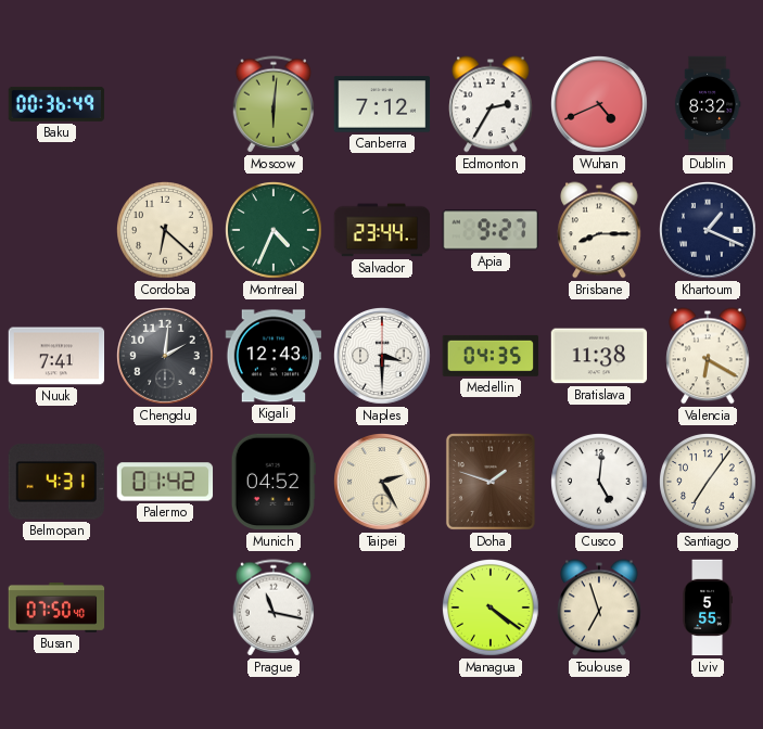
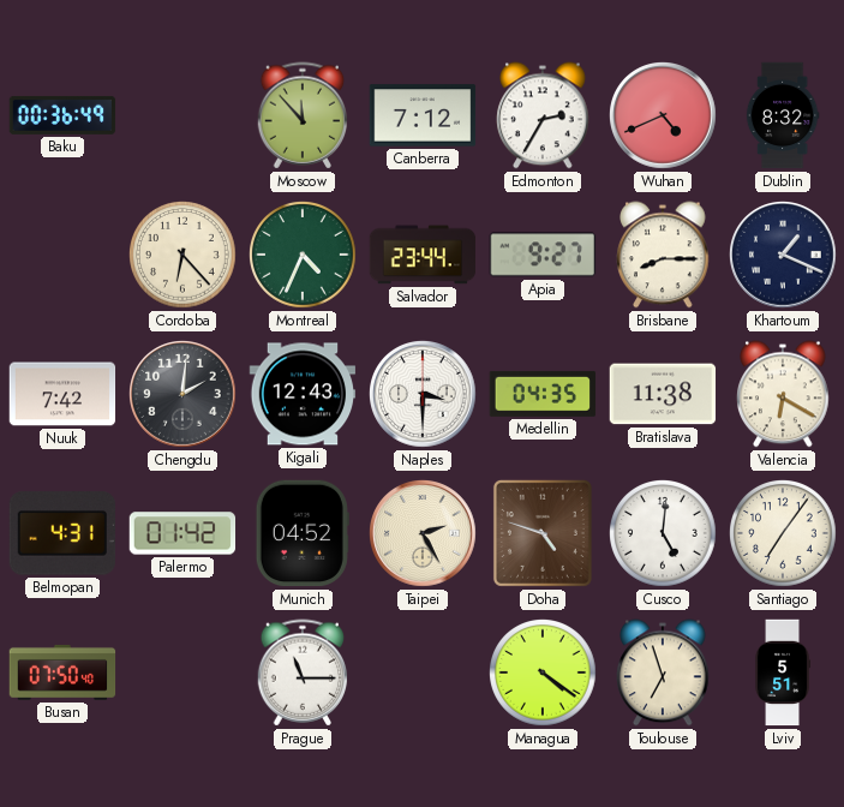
Moscow: 6:01 -> 11:53 (303, 115)
Cordoba: 6:22 -> 6:23 (184, 256)
Nuuk: 7:41 -> 7:42 (62, 394)
Doha: 1:48 -> 4:48 (543, 533)
Prague: 11:17 -> 11:15 (303, 672)
Lviv: 5:55 -> 5:51 (783, 672)
